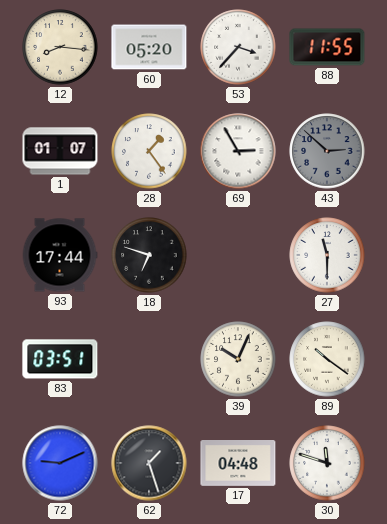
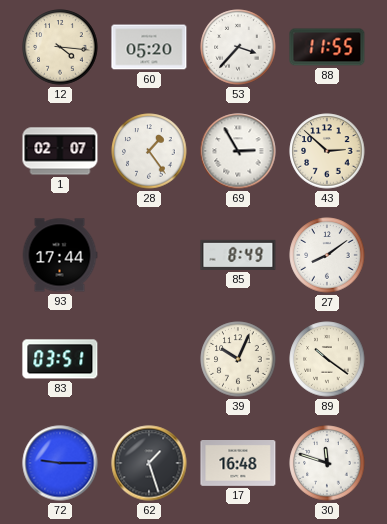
12: 8:16 -> 4:16 (60, 47)
1: 01:07 -> 02:07 (60, 151)
43 dial: grey -> cream (327, 151)
18: 6:48 -> none (149, 255)
85: none -> 8:49 (238, 255)
27: 11:30 -> 8:09 (327, 255)
72: 9:11 -> 9:15 (60, 463)
17: 04:48 -> 16:48 (238, 464)
